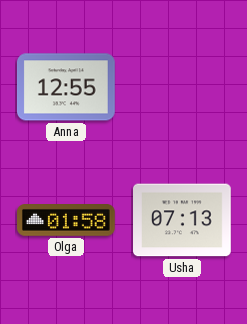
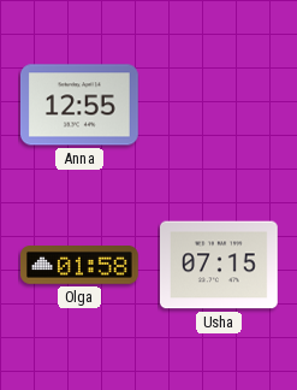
Usha: 07:13 -> 07:15 (220, 265)
